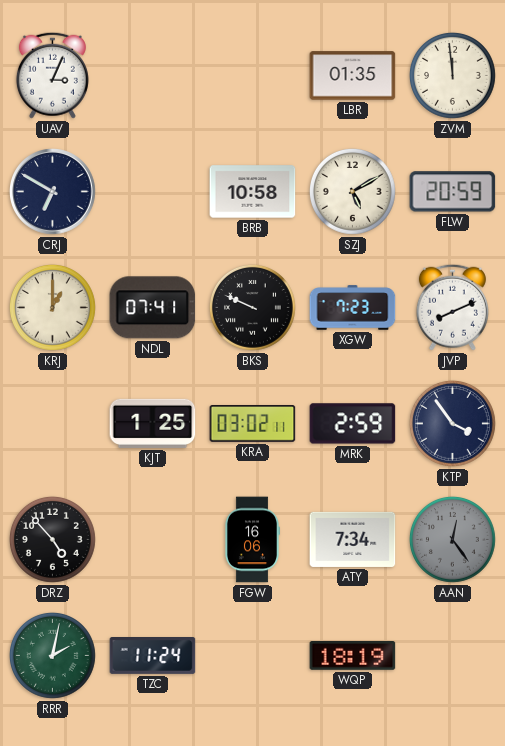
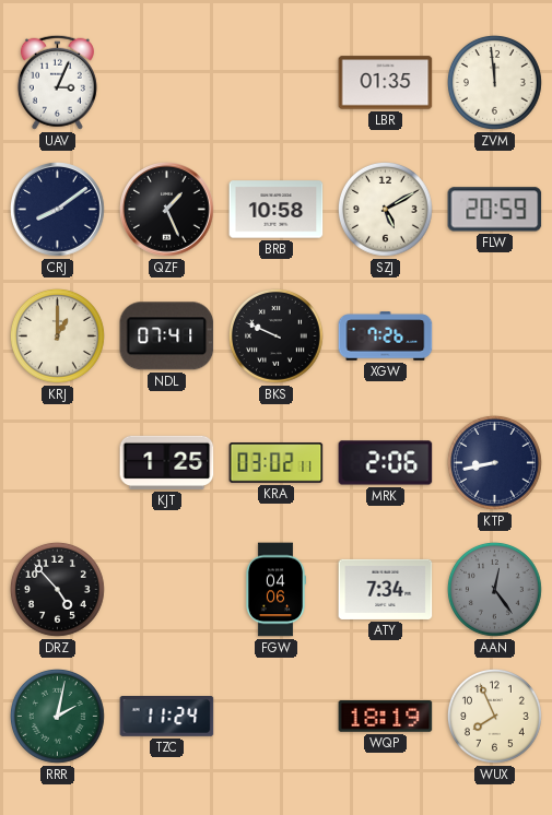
CRJ: 6:50 -> 8:09 (58, 210)
QZF: none -> 1:26 (167, 210)
XGW: 7:23 -> 7:26 (386, 336)
JVP: 8:11 -> none (452, 307)
MRK: 2:59 -> 2:06 (386, 463)
KTP: 3:54 -> 8:43 (494, 462)
FGW: 16:06 -> 04:06 (274, 590)
WUX: none -> 7:56 (494, 716)
